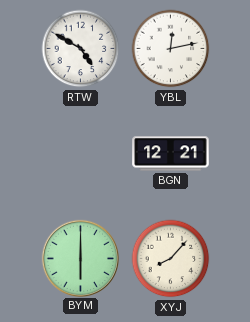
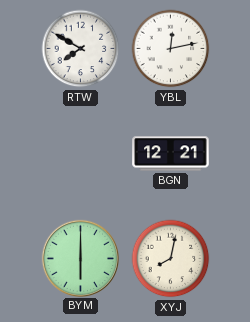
RTW: 4:50 -> 7:50 (81, 49)
XYJ: 8:07 -> 8:02 (171, 259)
